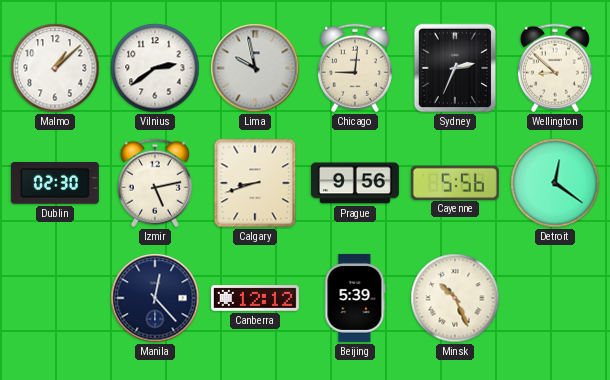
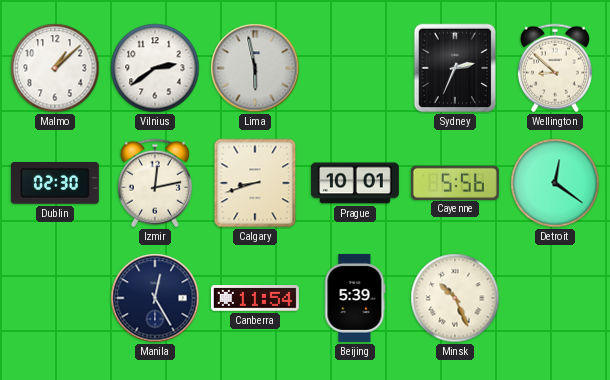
Lima: 9:58 -> 5:58 (255, 68)
Chicago: 9:01 -> none (355, 68)
Izmir: 5:13 -> 12:13 (155, 183)
Prague: 9:56 -> 10:01 (355, 183)
Manila: 12:23 -> 12:25 (155, 298)
Canberra: 12:12 -> 11:54 (255, 298)
